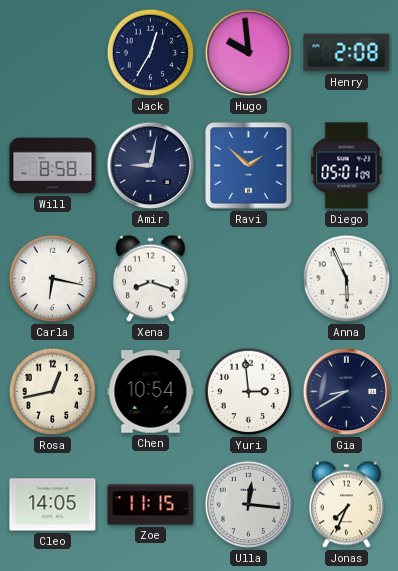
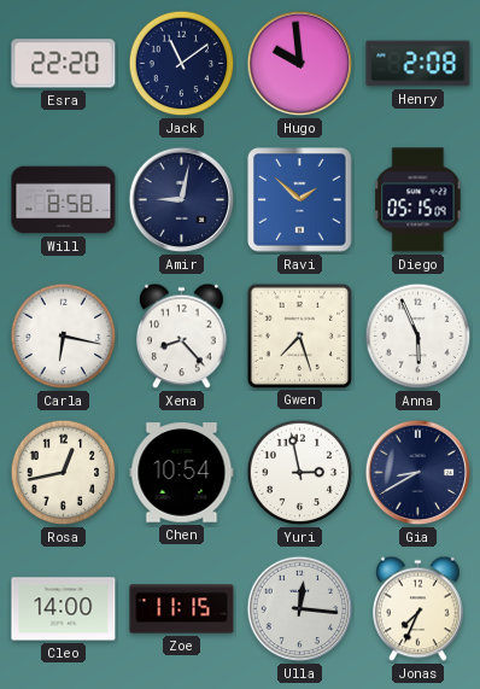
Esra: none -> 22:20 (64, 64)
Jack: 12:35 -> 11:09 (182, 64)
Diego: 05:01 -> 05:15 (418, 200)
Xena: 8:18 -> 8:23 (182, 337)
Gwen: none -> 7:27 (299, 335)
Yuri: 2:59 -> 2:58 (300, 473)
Cleo: 14:05 -> 14:00 (64, 609)
